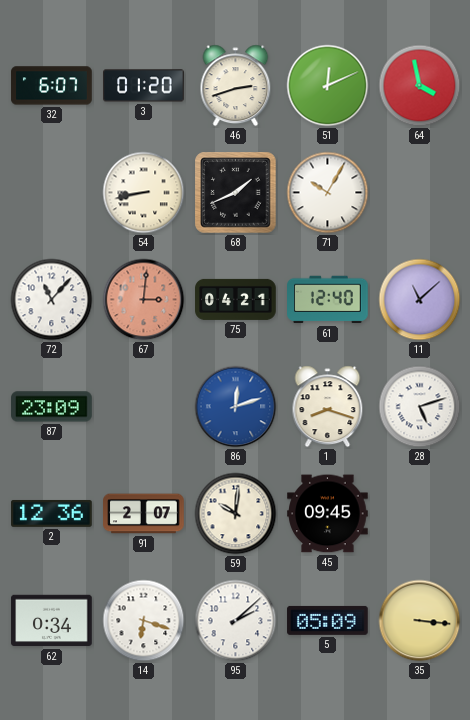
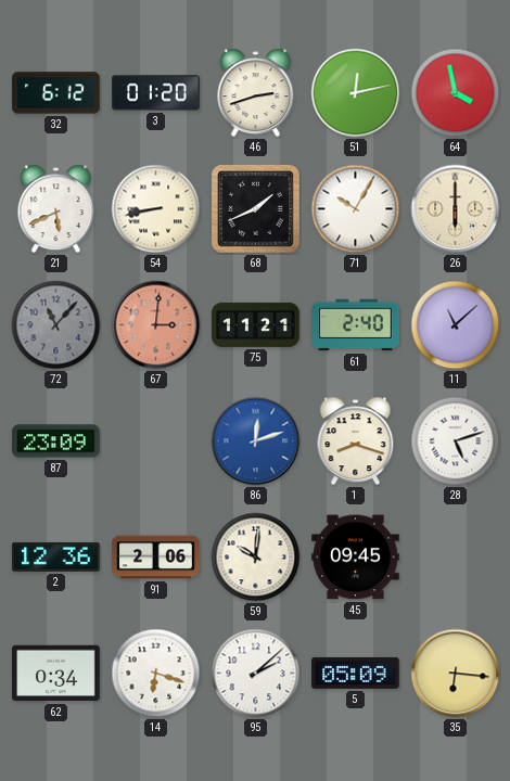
32: 6:07 -> 6:12 (56, 93)
51: 12:11 -> 12:13 (356, 93)
21: none -> 5:41 (56, 209)
26: none -> 6:00 (456, 209)
72 dial: white -> grey (56, 325)
75: 04:21 -> 11:21 (256, 324)
61: 12:40 -> 2:40 (356, 325)
91: 2:07 -> 2:06 (156, 558)
35: 3:16 -> 6:16 (456, 674)
